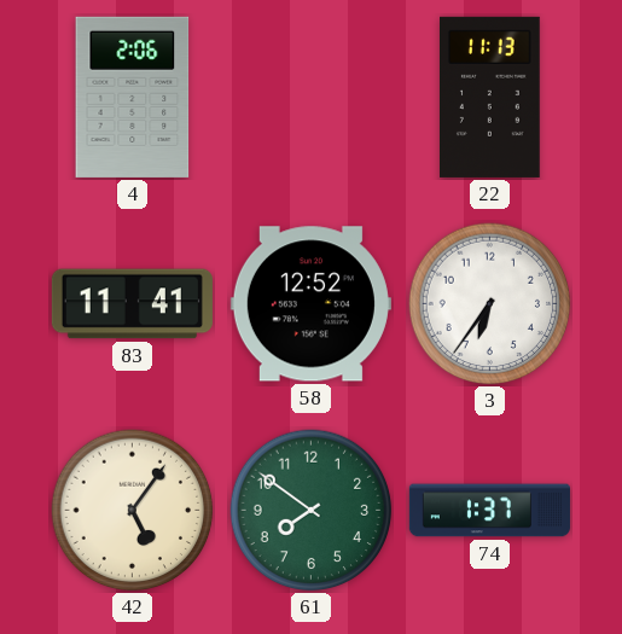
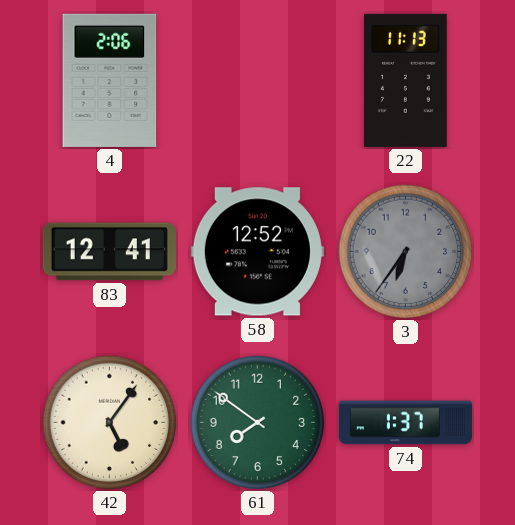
83: 11:41 -> 12:41 (109, 252)
3 dial: white -> grey (406, 252)
